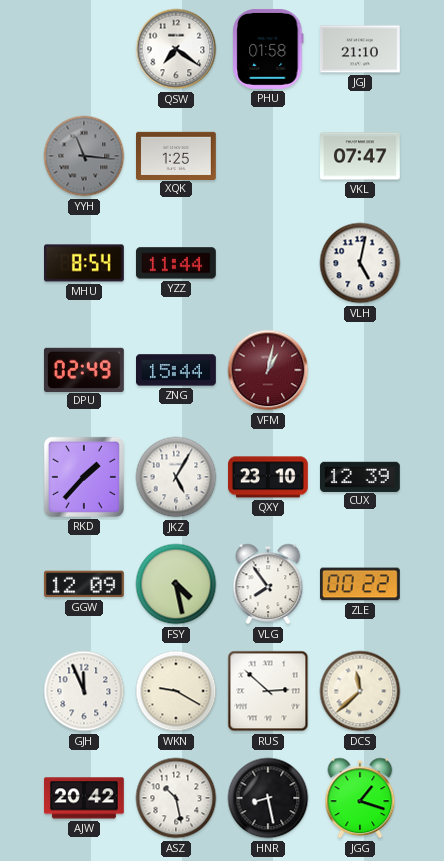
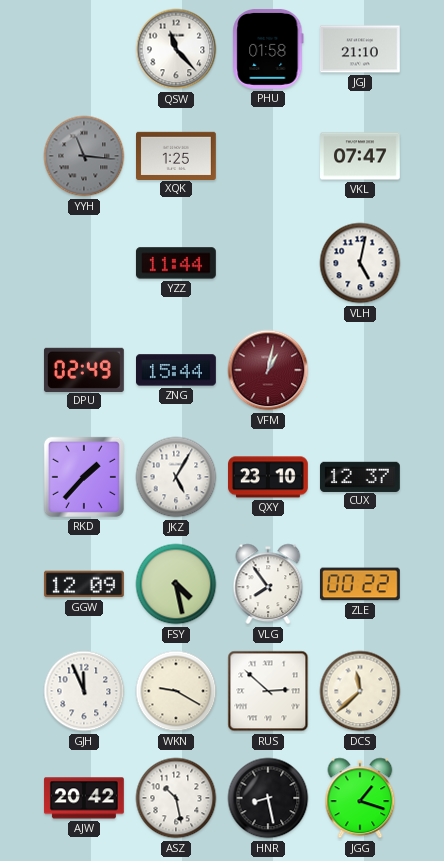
QSW: 7:21 -> 11:23 (176, 49)
MHU: 8:54 -> none (85, 263)
CUX: 12:39 -> 12:37 (360, 476)
